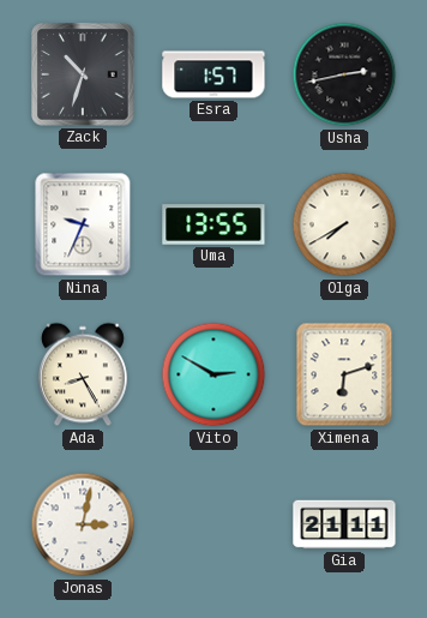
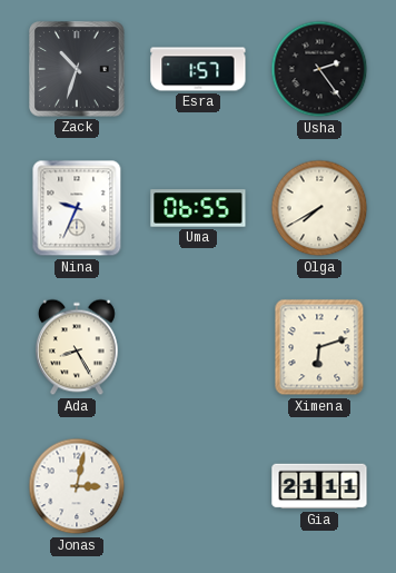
Usha: 2:43 -> 2:24 (319, 69)
Uma: 13:55 -> 06:55 (198, 208)
Vito: 2:50 -> none (213, 374)
